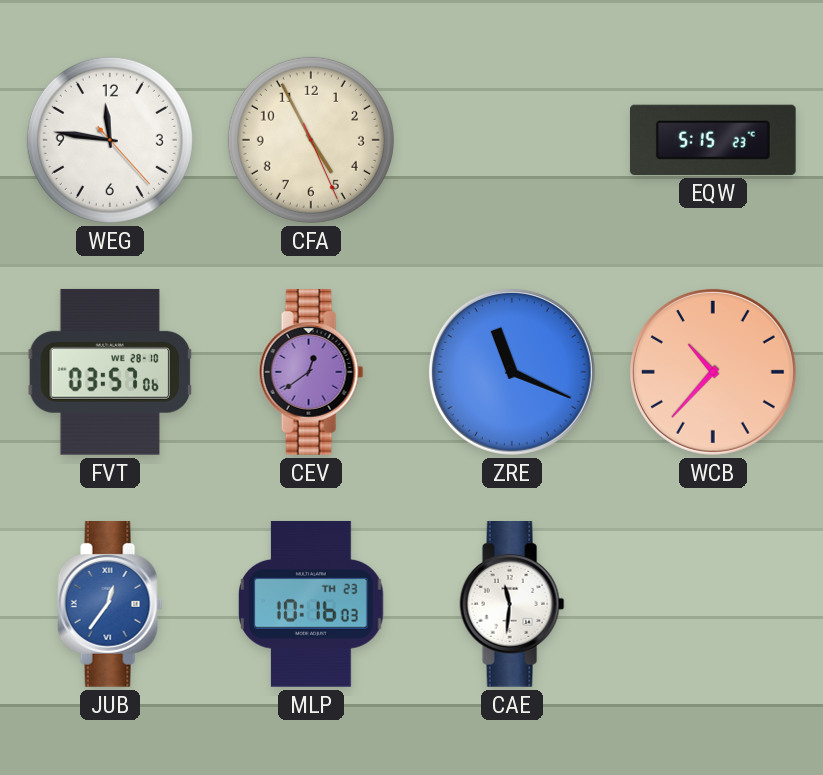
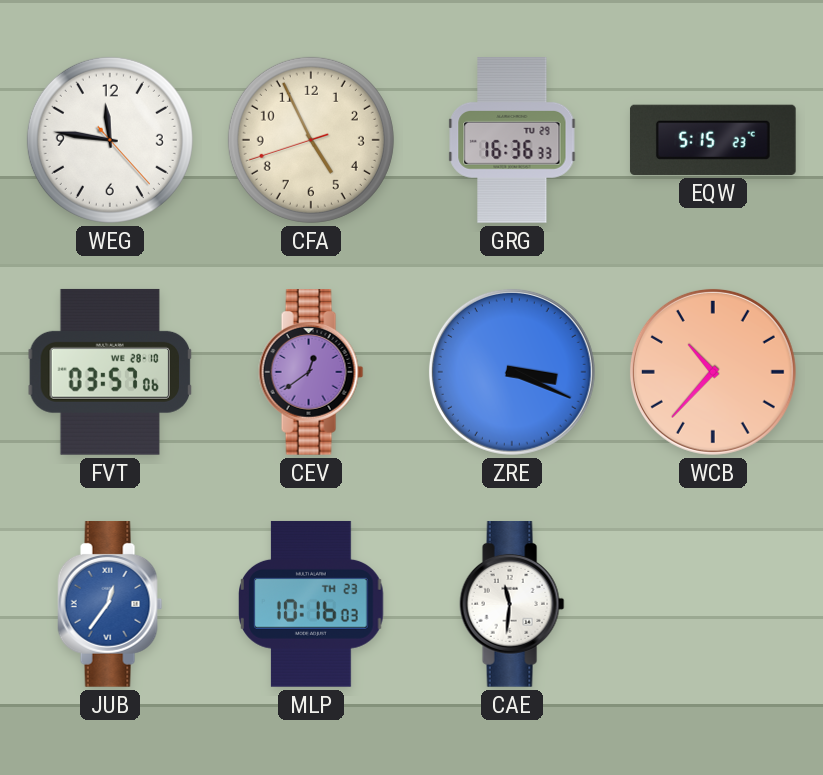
CFA: 4:55:26 -> 4:55:42 (311, 140)
GRG: none -> 16:36 (512, 141)
ZRE: 11:19 -> 3:19 (512, 372)
